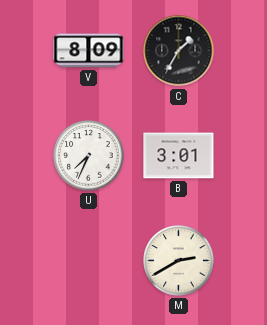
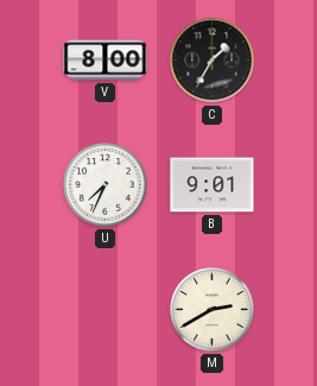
V: 8:09 -> 8:00 (106, 61)
B: 3:01 -> 9:01 (213, 185)
